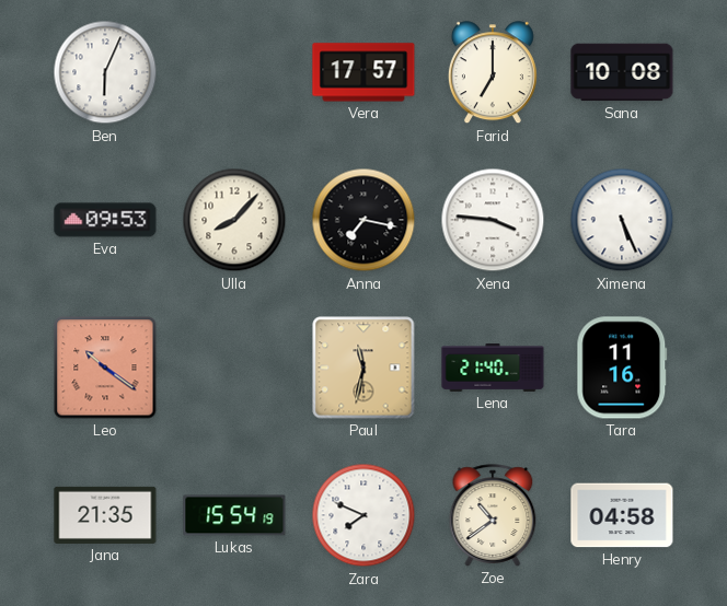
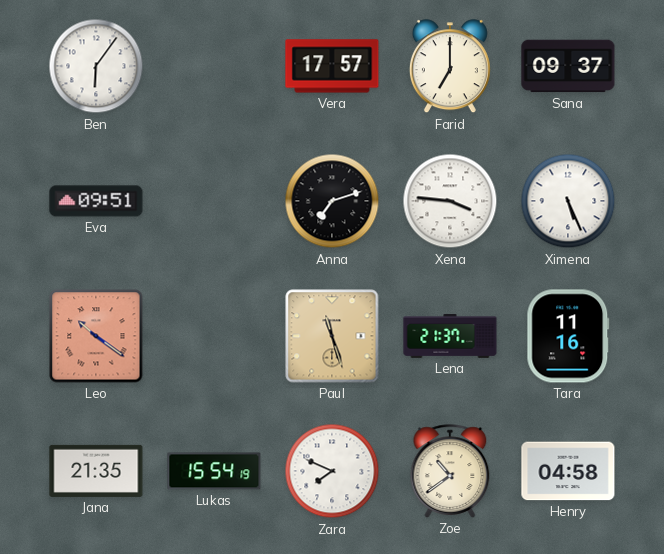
Ben: 6:04 -> 6:06 (96, 66)
Sana: 10:08 -> 09:37 (568, 66)
Eva: 09:53 -> 09:51 (96, 201)
Ulla: 8:07 -> none (234, 220)
Anna: 7:17 -> 7:12 (332, 201)
Paul: 11:32 -> 11:27 (332, 336)
Lena: 21:40 -> 21:37 (450, 337)
